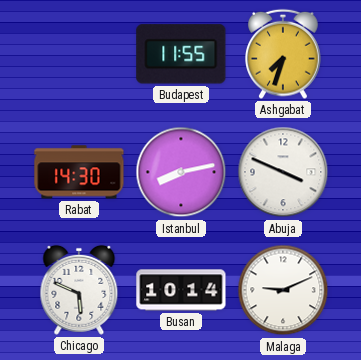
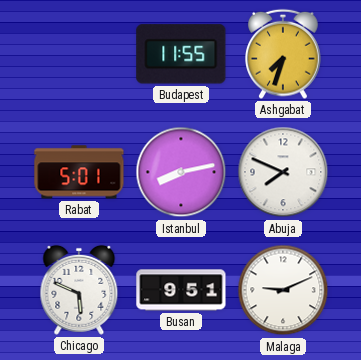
Rabat: 14:30 -> 5:01 (79, 172)
Abuja: 3:49 -> 7:49 (283, 172)
Busan: 10:14 -> 9:51 (181, 290)
